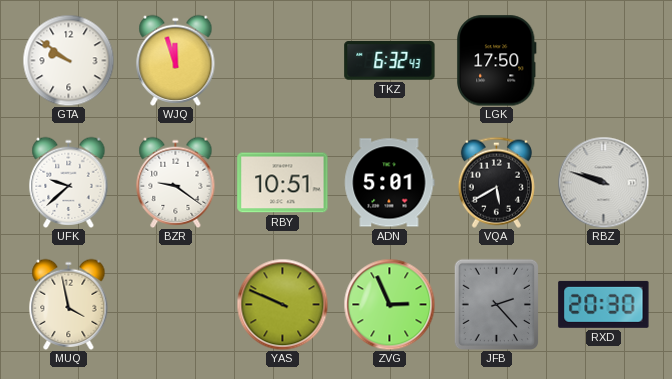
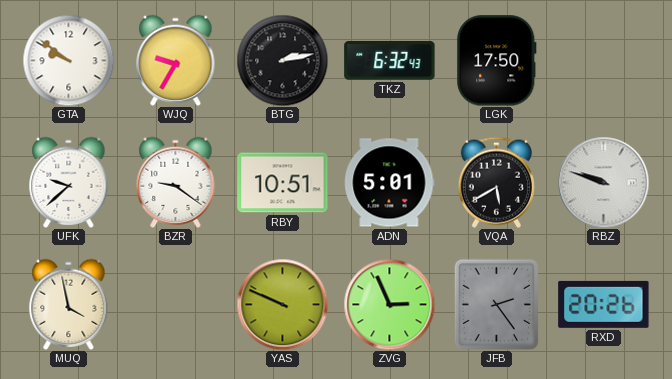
WJQ: 11:57 -> 9:35 (176, 60)
BTG: none -> 2:13 (282, 60)
JFB: 2:23 -> 2:24 (496, 304)
RXD: 20:30 -> 20:26 (604, 304)
